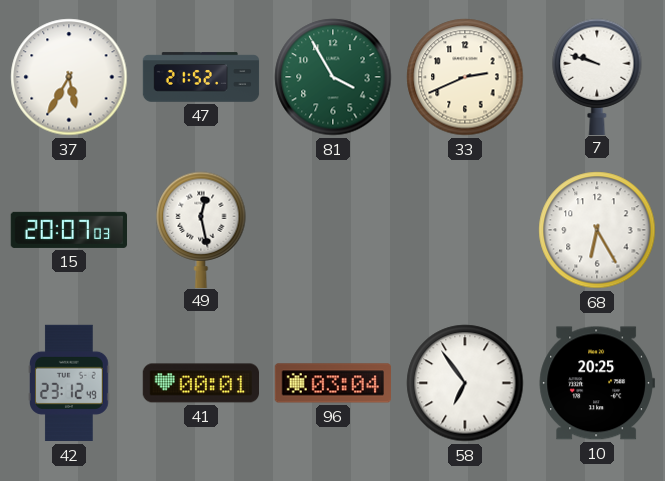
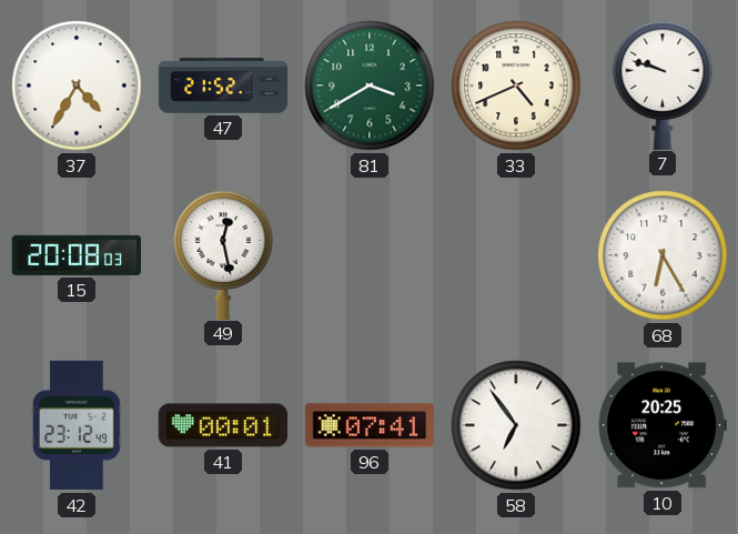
37: 5:35 -> 4:35 (77, 85)
81: 3:55 -> 3:40 (370, 85)
33: 2:41 -> 4:41 (516, 85)
15: 20:07 -> 20:08 (75, 255)
96: 03:04 -> 07:41 (368, 425)
